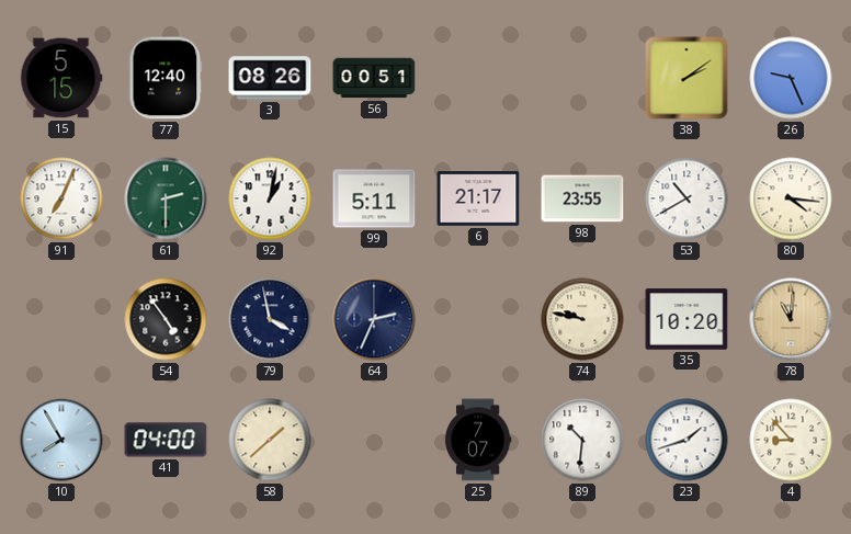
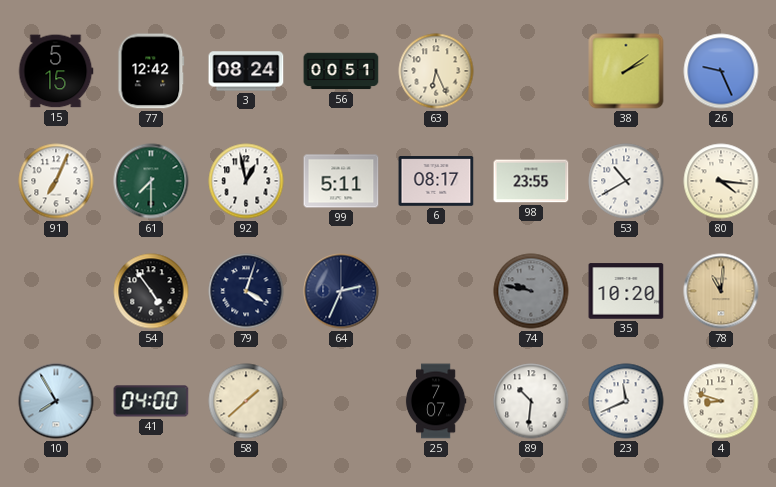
77: 12:40 -> 12:42 (151, 71)
3: 08:26 -> 08:24 (246, 71)
63: none -> 6:26 (436, 71)
61: 2:30 -> 7:30 (151, 181)
92: 1:02 -> 12:58 (246, 181)
6: 21:17 -> 08:17 (436, 181)
79: 3:58 -> 4:03 (246, 291)
74 dial: cream -> grey (531, 291)
23: 1:42 -> 11:41 (626, 401)
4: 8:53 -> 8:48 (721, 401)
